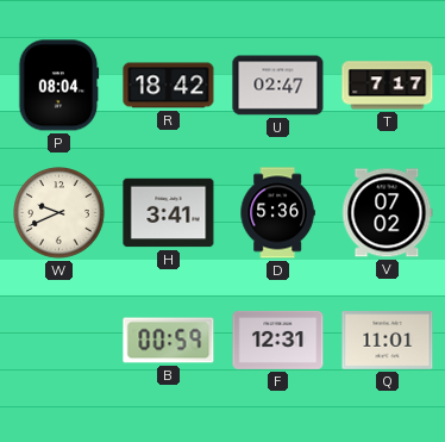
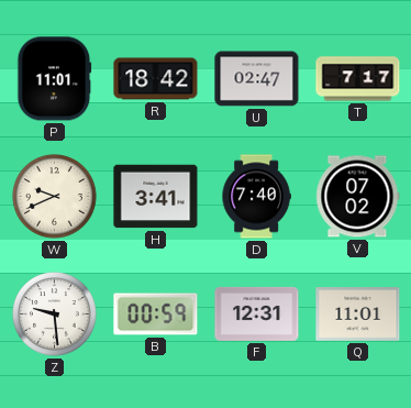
P: 08:04 -> 11:01 (55, 79)
D: 5:36 -> 7:40 (256, 197)
Z: none -> 9:29 (55, 315)
